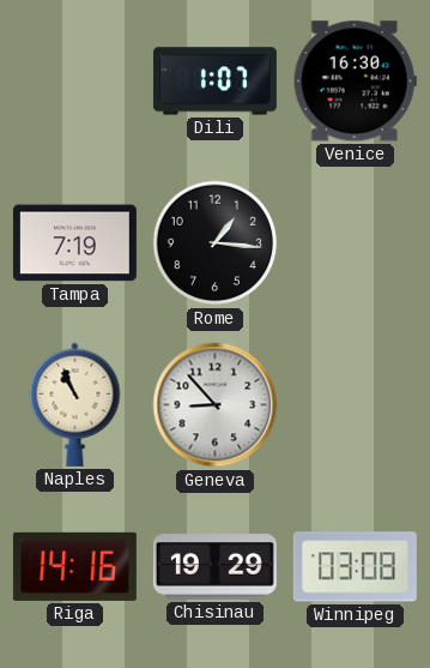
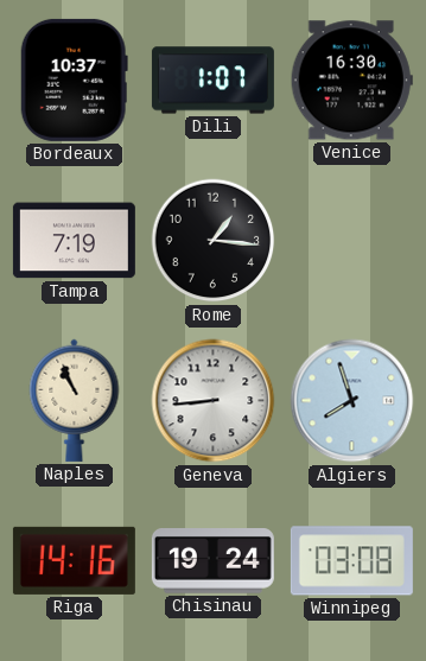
Bordeaux: none -> 10:37 (74, 80)
Geneva: 8:53 -> 8:44 (214, 401)
Algiers: none -> 7:57 (352, 401)
Chisinau: 19:29 -> 19:24 (212, 561)
